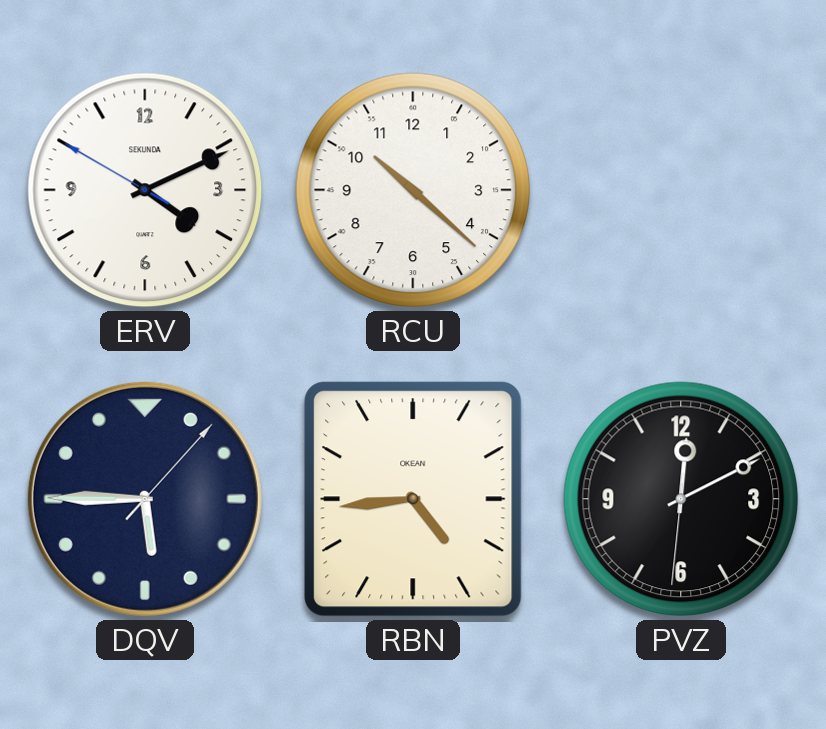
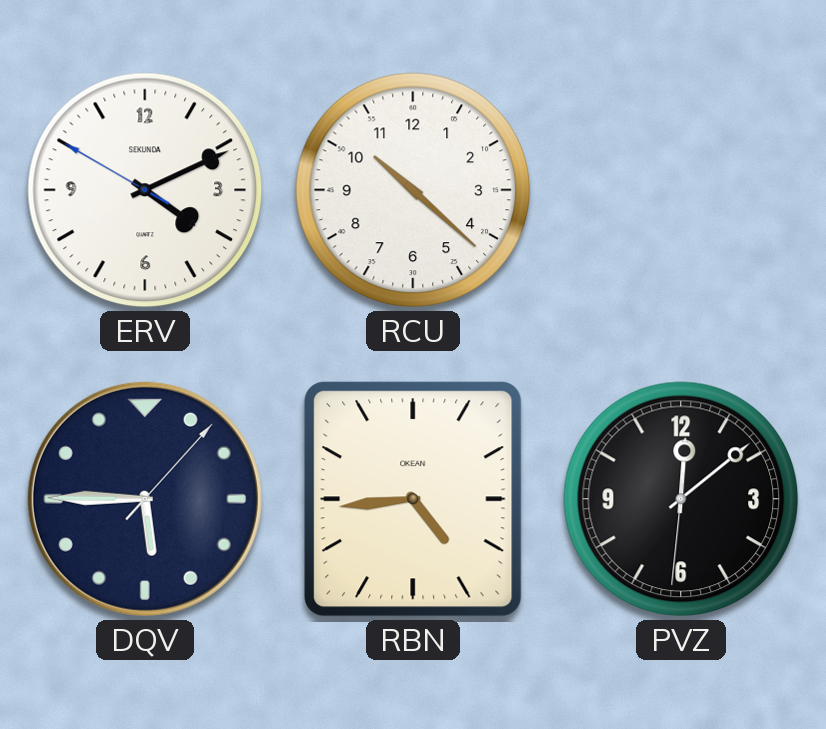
PVZ: 12:10 -> 12:08 (681, 499)
